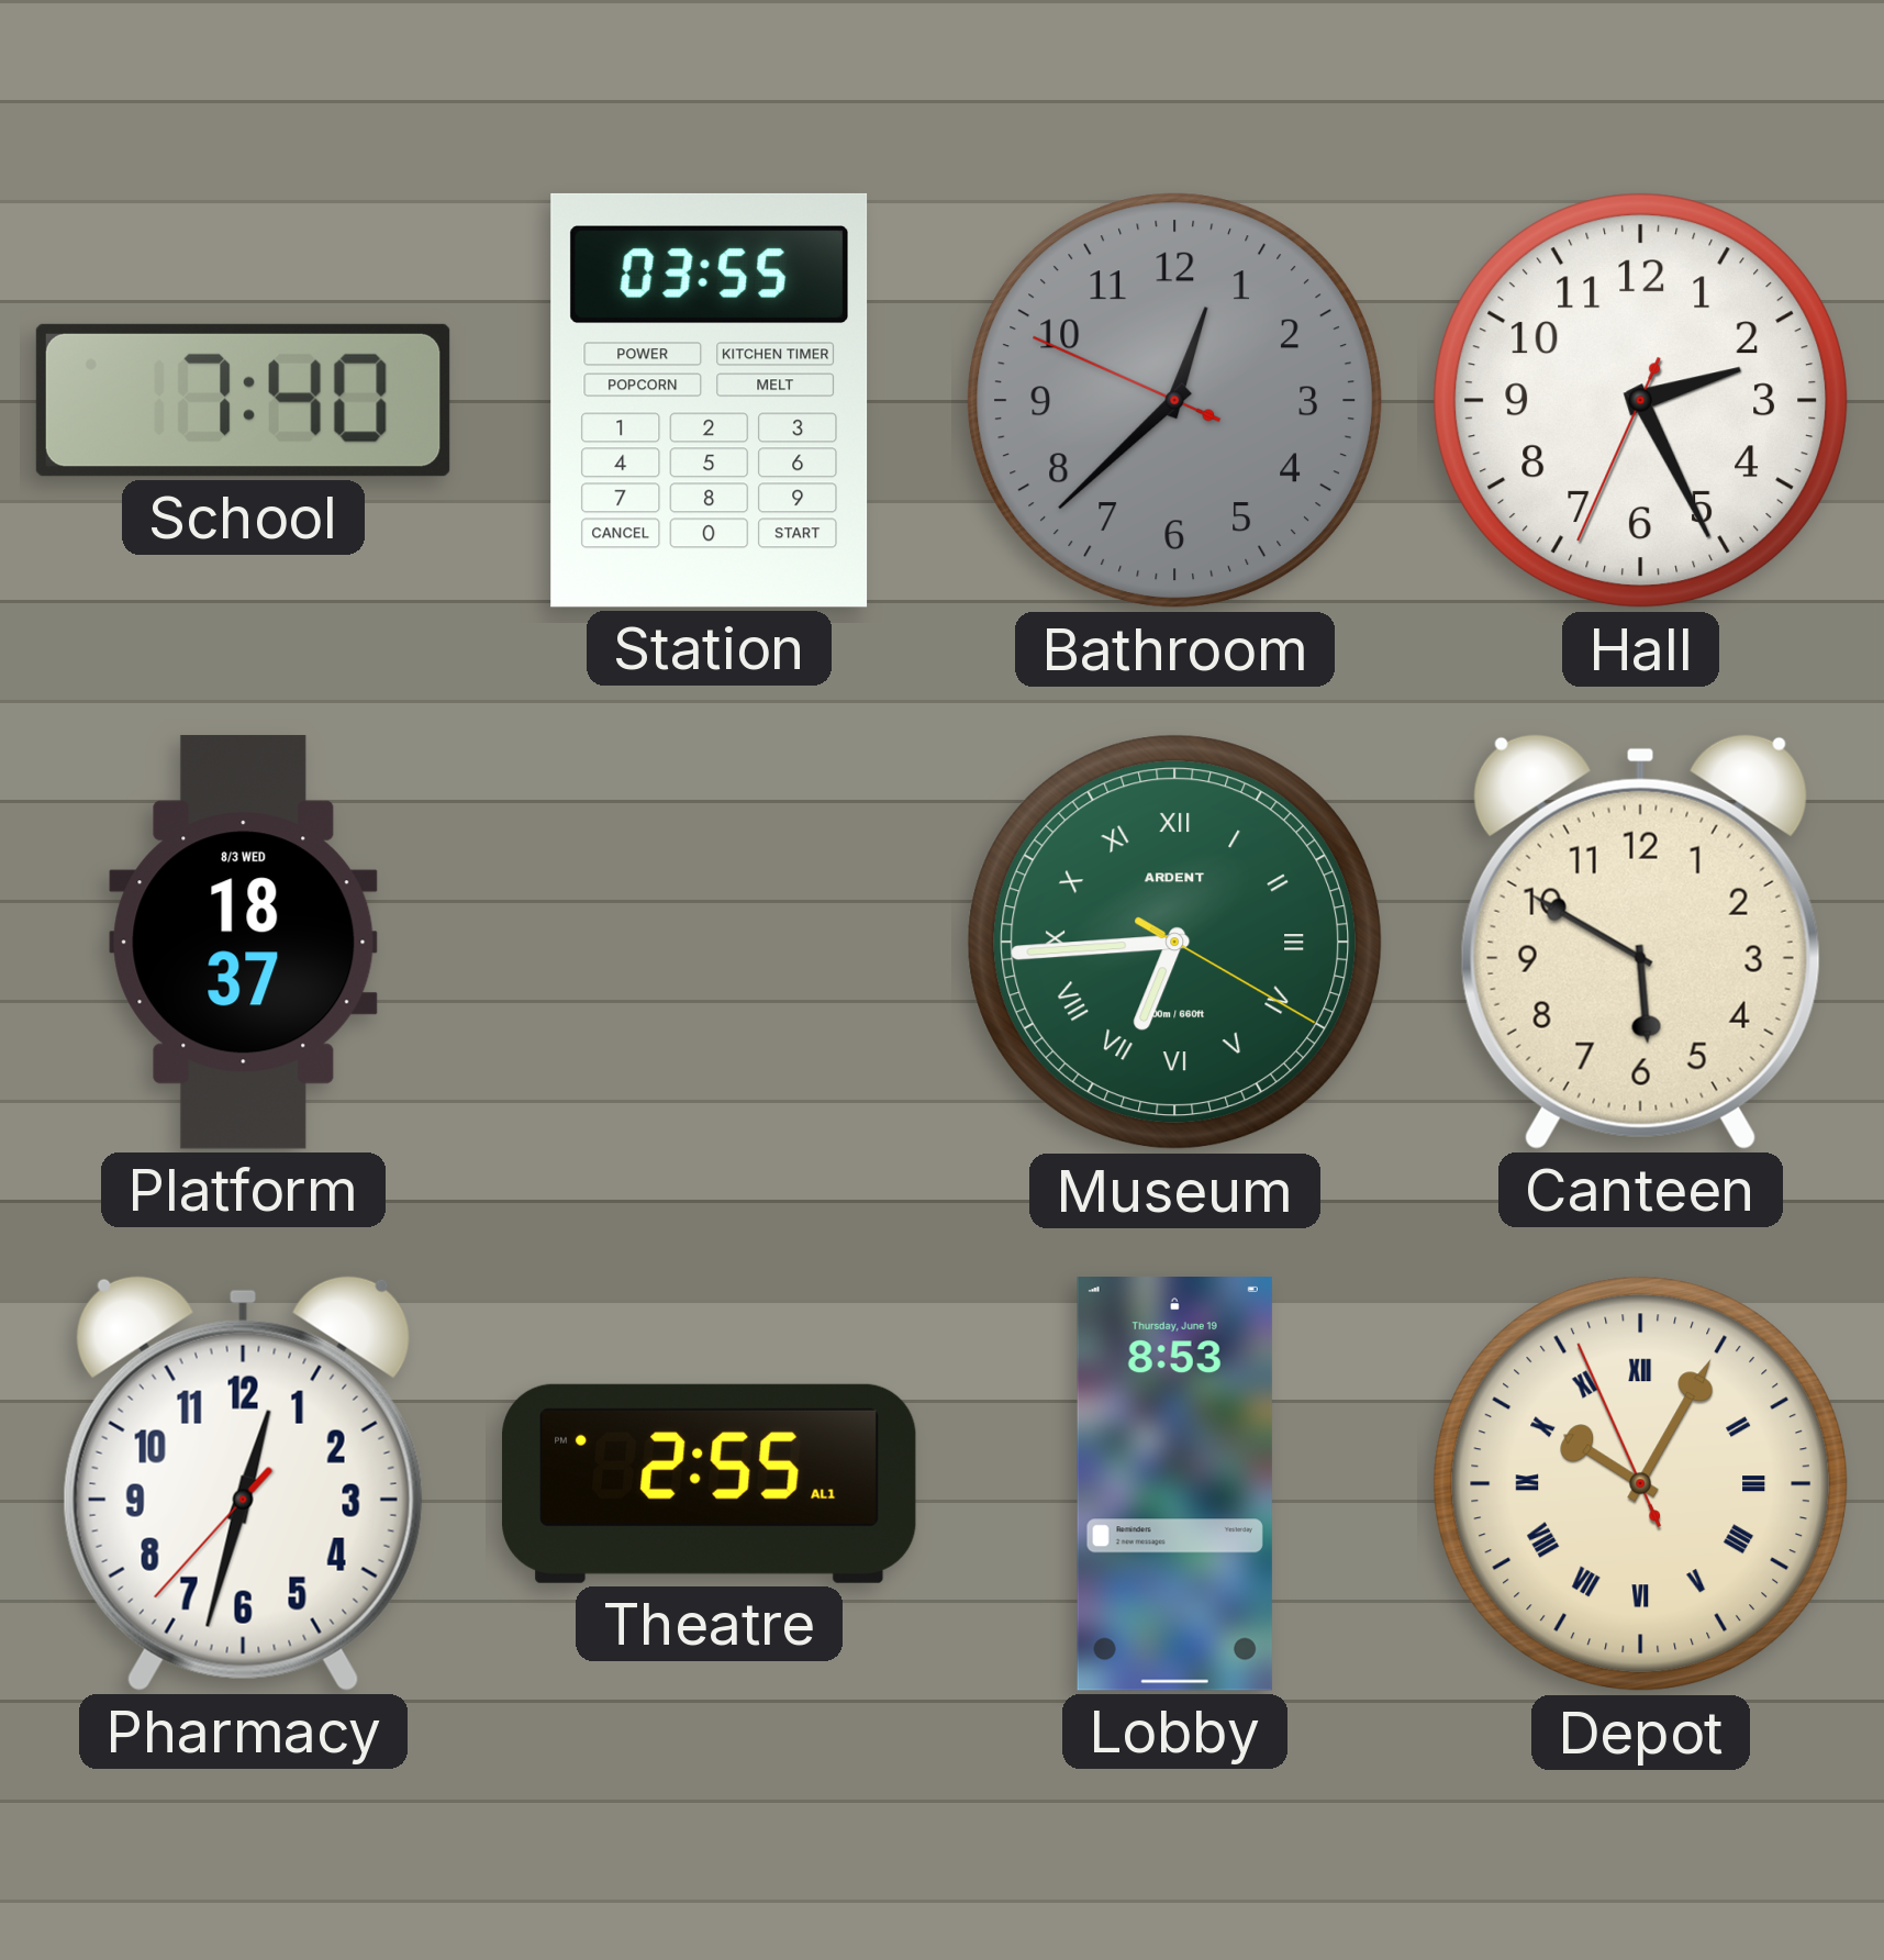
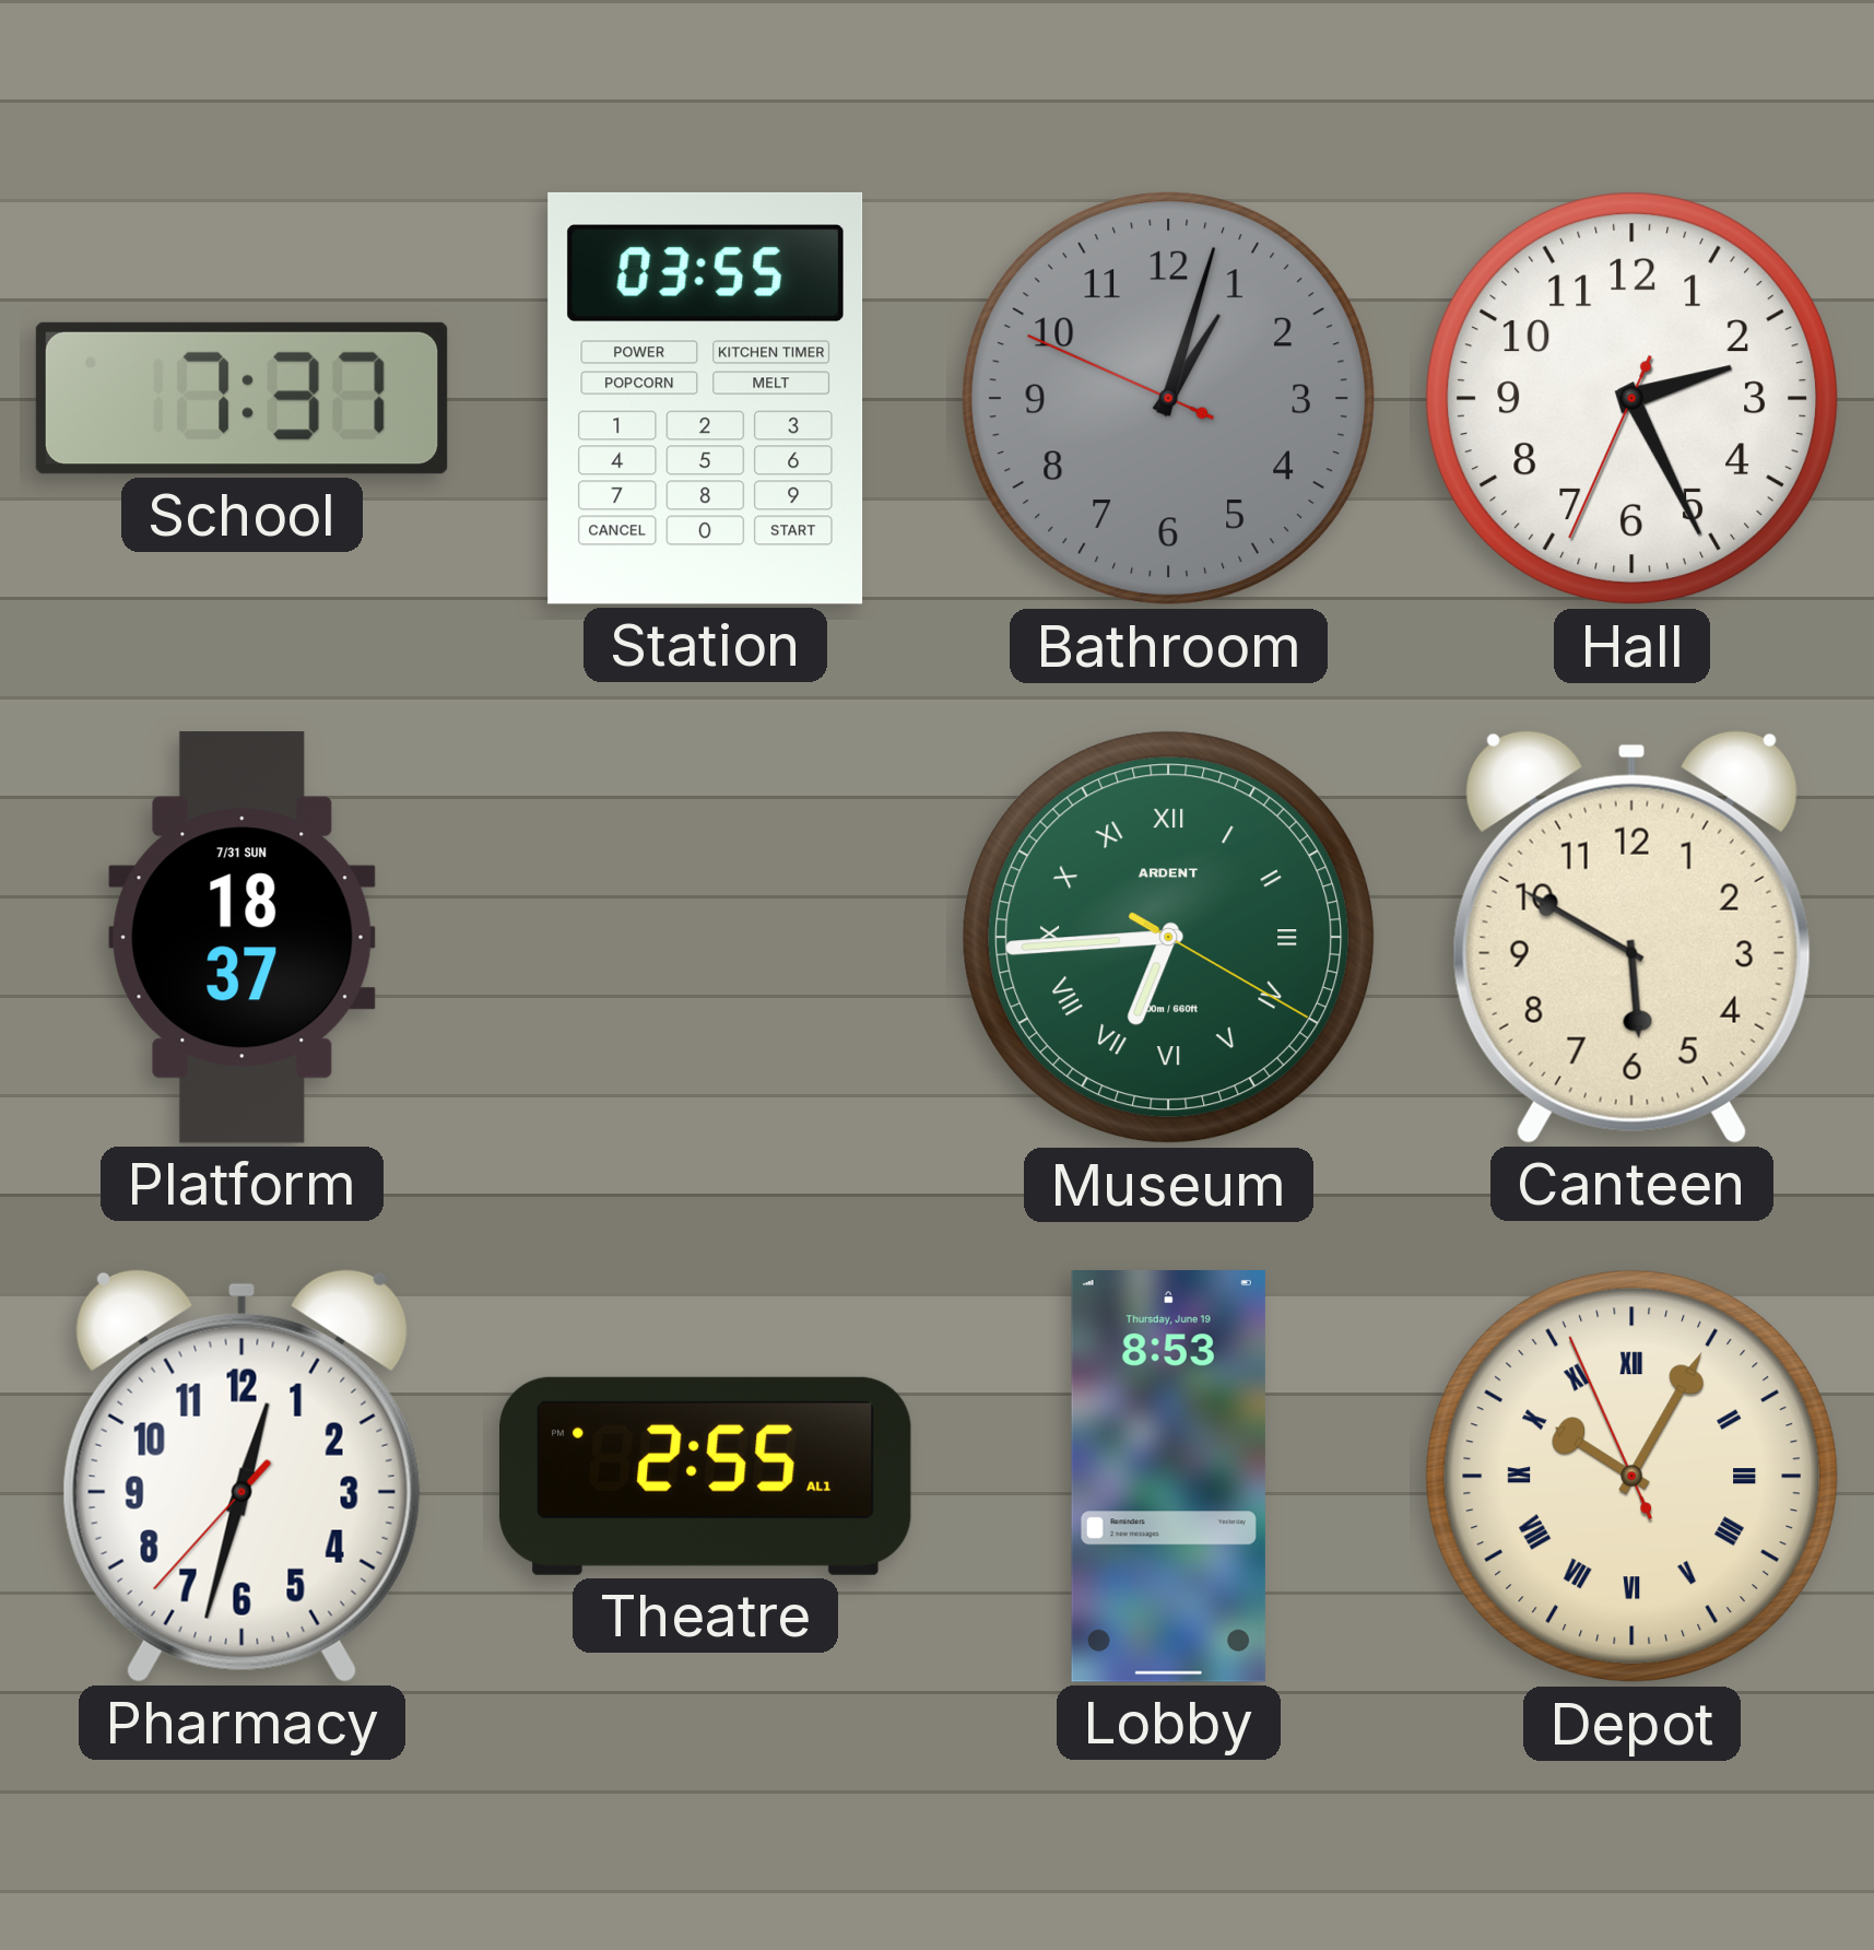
School: 7:40 -> 7:37 (241, 398)
Bathroom: 12:37 -> 1:02 (1169, 399)
Platform date: 8/3 WED -> 7/31 SUN (243, 938)
